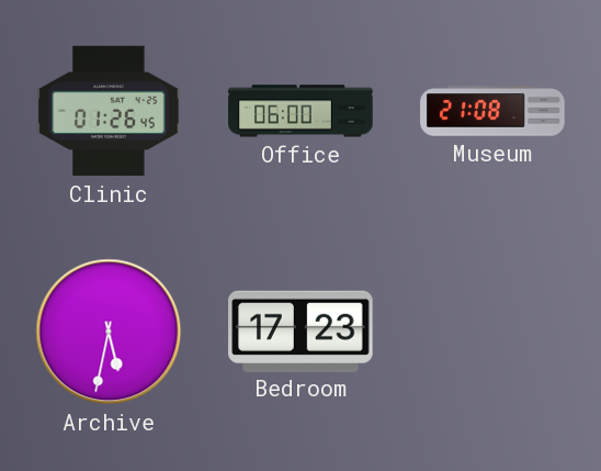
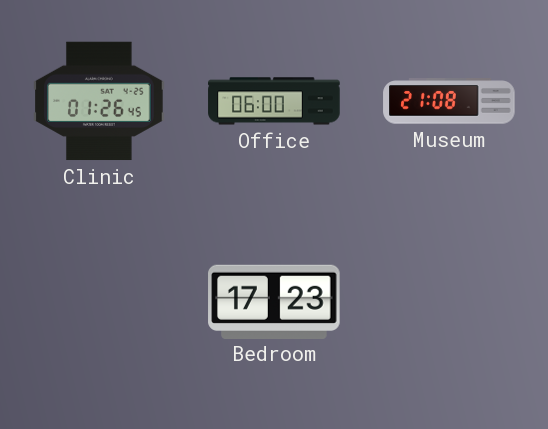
Archive: 5:32 -> none (109, 332)
